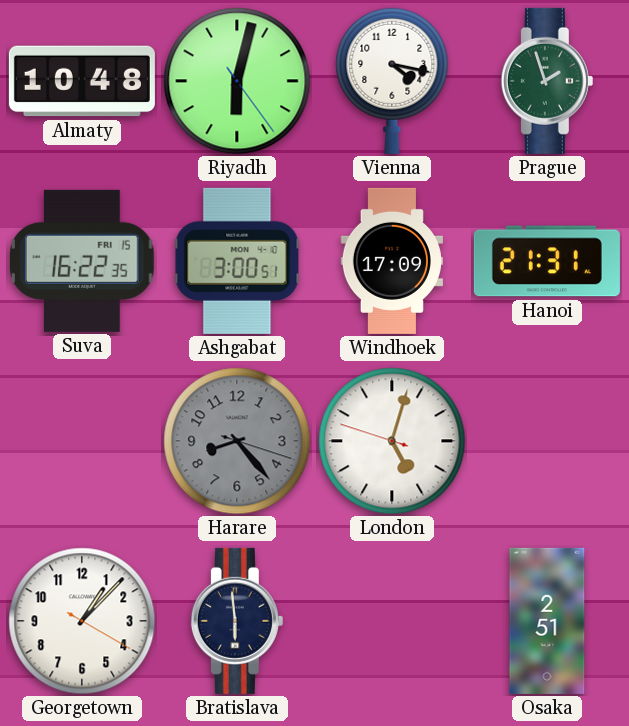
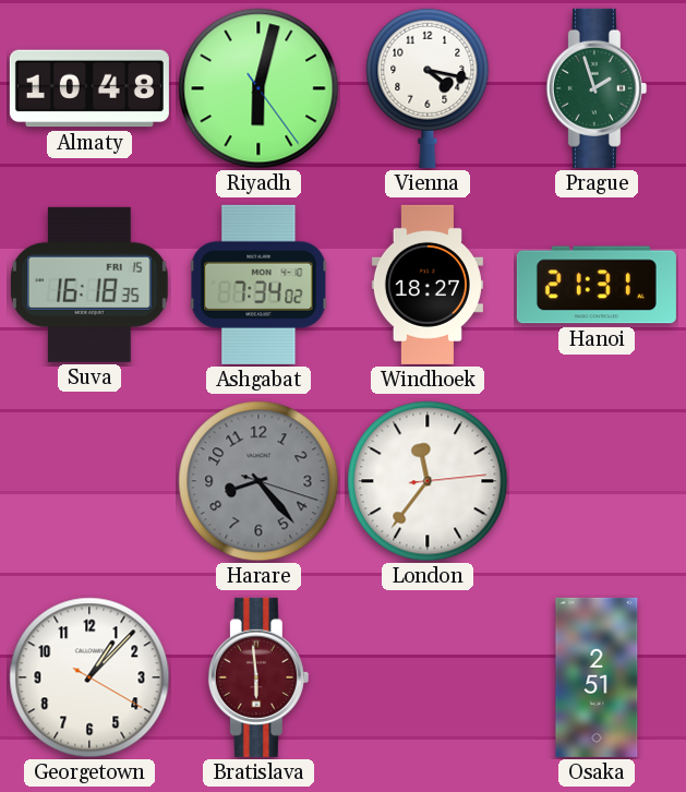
Suva: 16:22 -> 16:18 (91, 285)
Ashgabat: 3:00 -> 7:34 (258, 285)
Windhoek: 17:09 -> 18:27 (428, 285)
London: 5:02 -> 11:36 (428, 481)
Bratislava dial: navy -> burgundy (258, 677)
